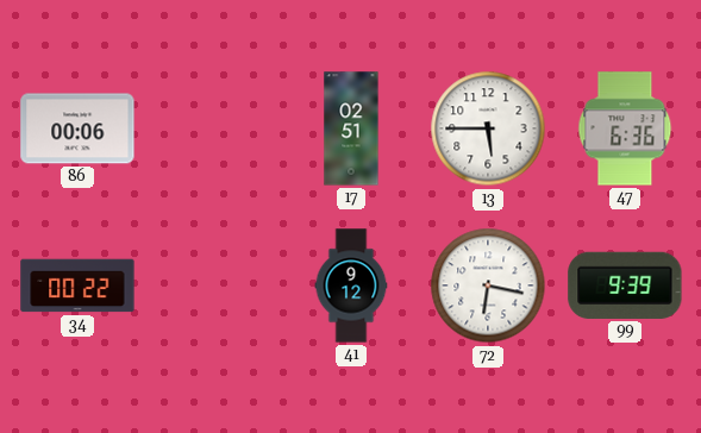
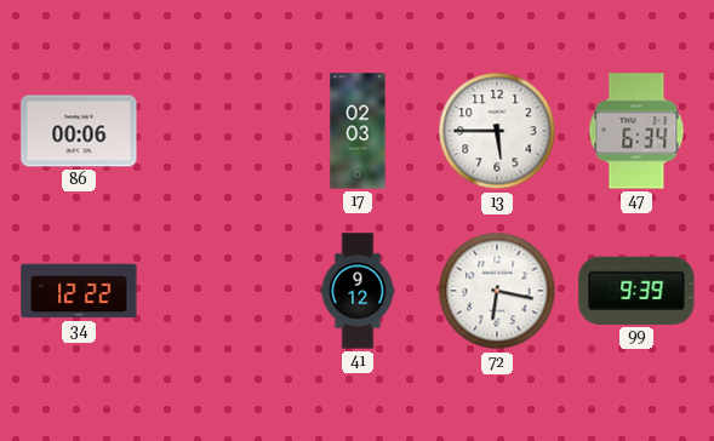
17: 02:51 -> 02:03 (358, 131)
47: 6:36 -> 6:34 (636, 131)
34: 00:22 -> 12:22 (79, 291)
